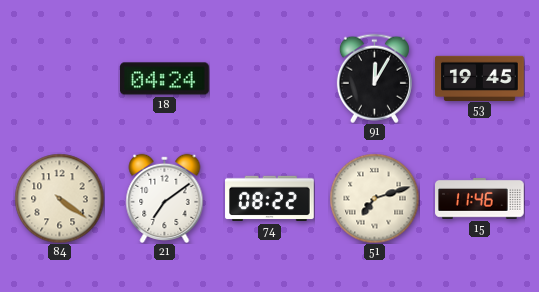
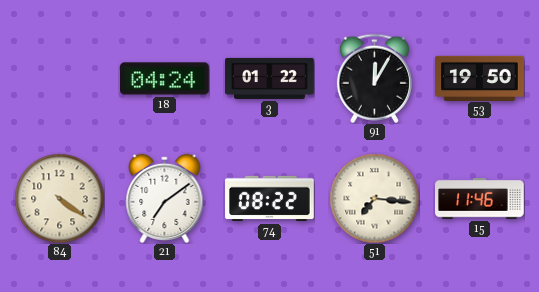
3: none -> 01:22 (270, 78)
53: 19:45 -> 19:50 (480, 78)
51: 7:12 -> 7:16 (374, 198)
